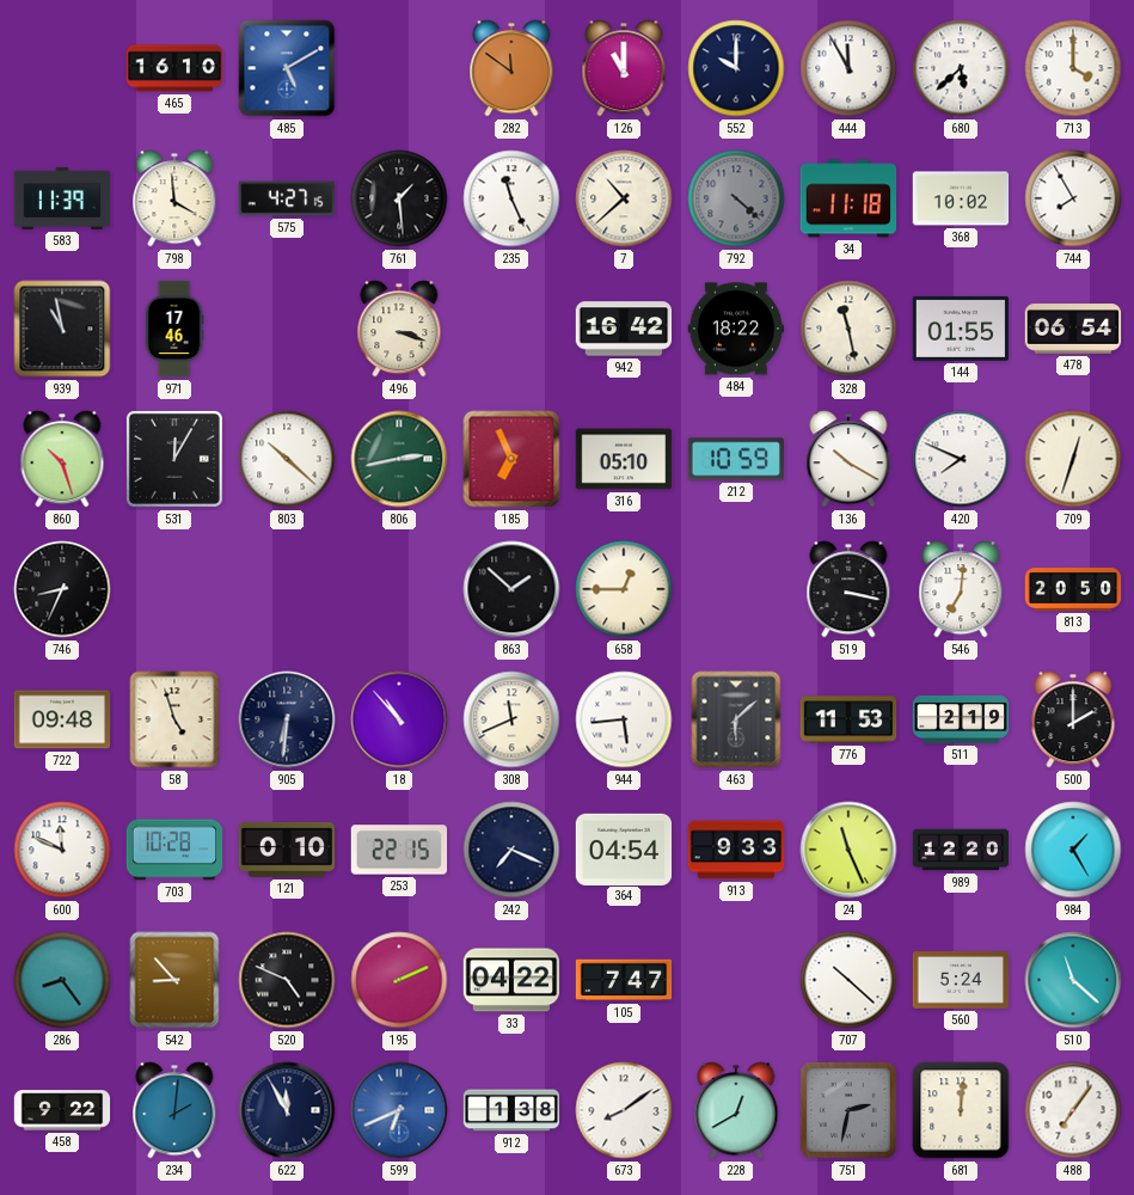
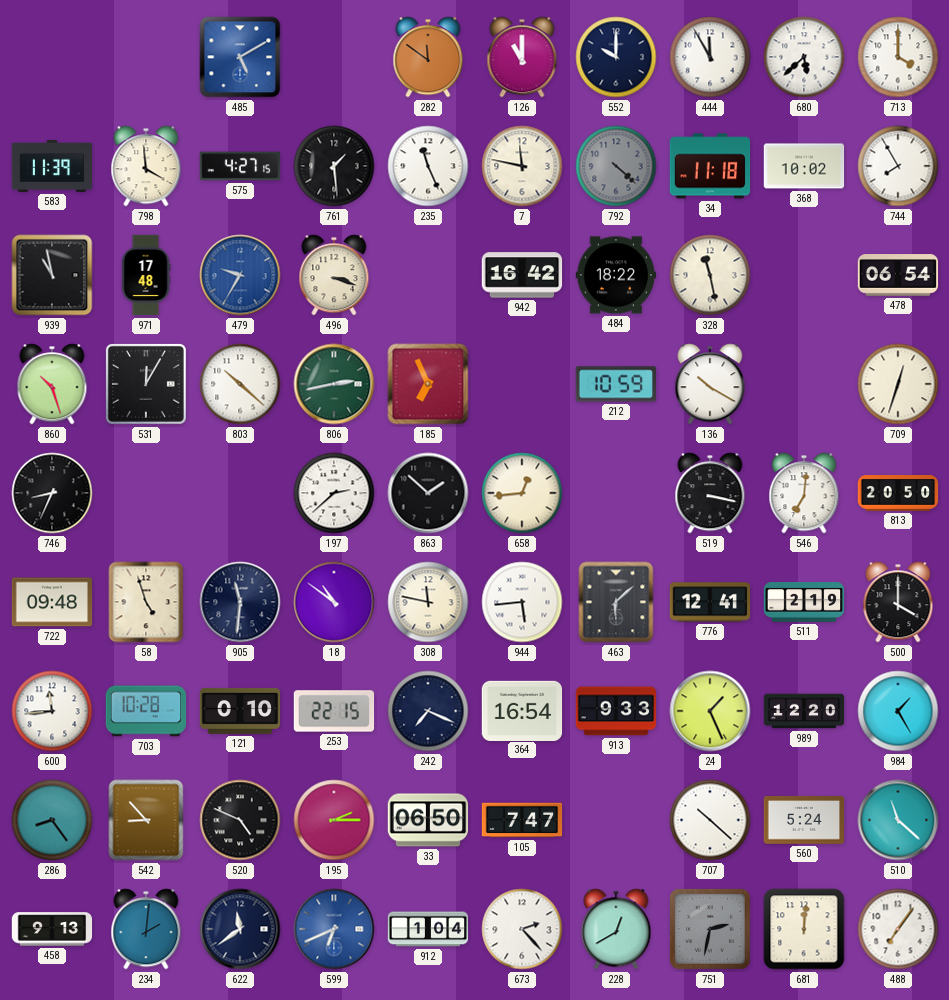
465: 16:10 -> none (174, 68)
7: 10:38 -> 11:47 (522, 166)
971: 17:46 -> 17:48 (146, 275)
479: none -> 9:35 (240, 275)
144: 01:55 -> none (961, 329)
316: 05:10 -> none (624, 459)
420: 7:49 -> none (961, 459)
197: none -> 2:38 (334, 493)
658: 12:45 -> 12:44 (522, 493)
905: 6:31 -> 11:31 (240, 602)
18: 10:53 -> 10:51 (334, 602)
308: 11:41 -> 11:47 (428, 602)
776: 11:53 -> 12:41 (710, 602)
500: 2:00 -> 4:00 (898, 602)
600: 11:49 -> 11:44 (52, 711)
364: 04:54 -> 16:54 (522, 710)
24: 11:26 -> 1:26 (710, 711)
195: 2:11 -> 2:15 (334, 820)
33: 04:22 -> 06:50 (428, 820)
458: 9:22 -> 9:13 (52, 929)
622: 11:55 -> 11:39 (240, 929)
912: 1:38 -> 1:04 (428, 929)
673: 8:09 -> 2:23 (522, 929)
